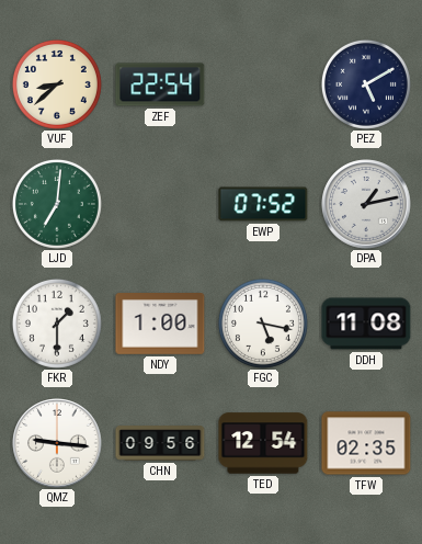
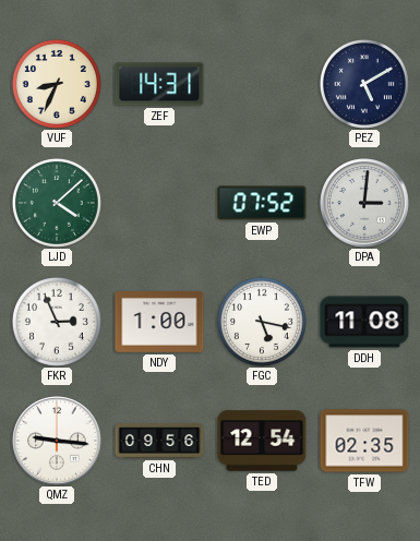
VUF: 8:38 -> 8:34 (57, 84)
ZEF: 22:54 -> 14:31 (159, 84)
LJD: 7:01 -> 4:08 (57, 203)
DPA: 1:13 -> 3:01 (364, 203)
FKR: 1:30 -> 2:56 (57, 322)
